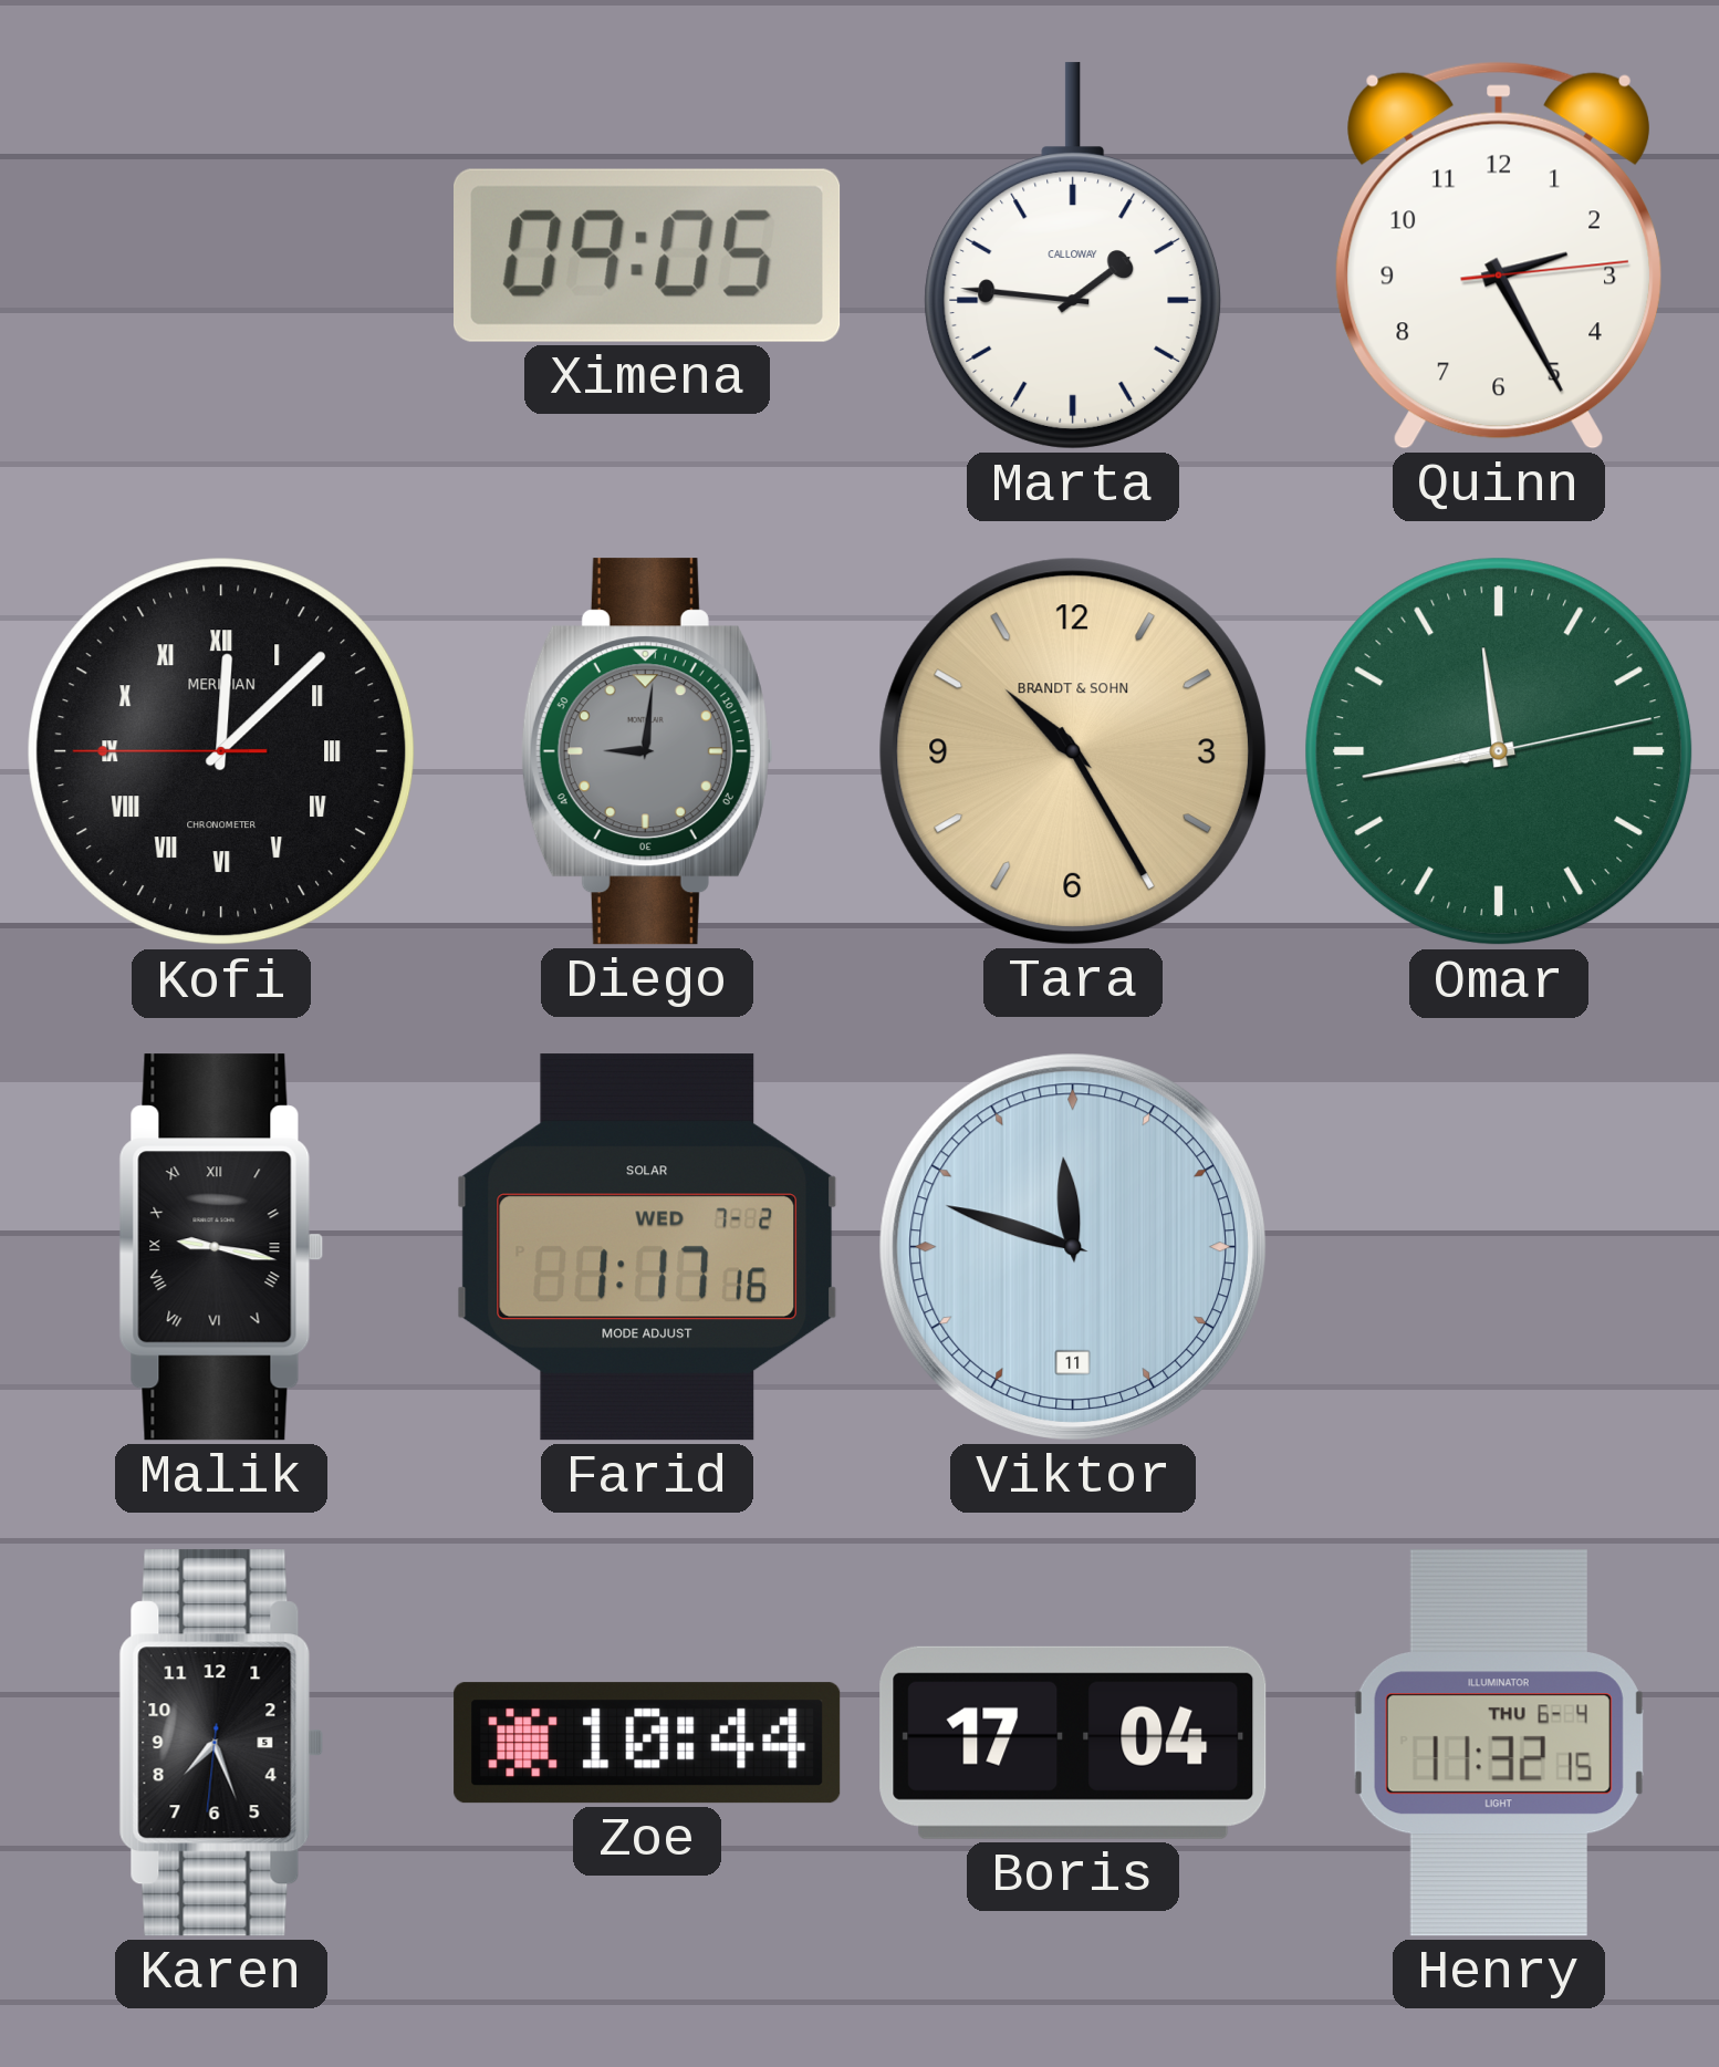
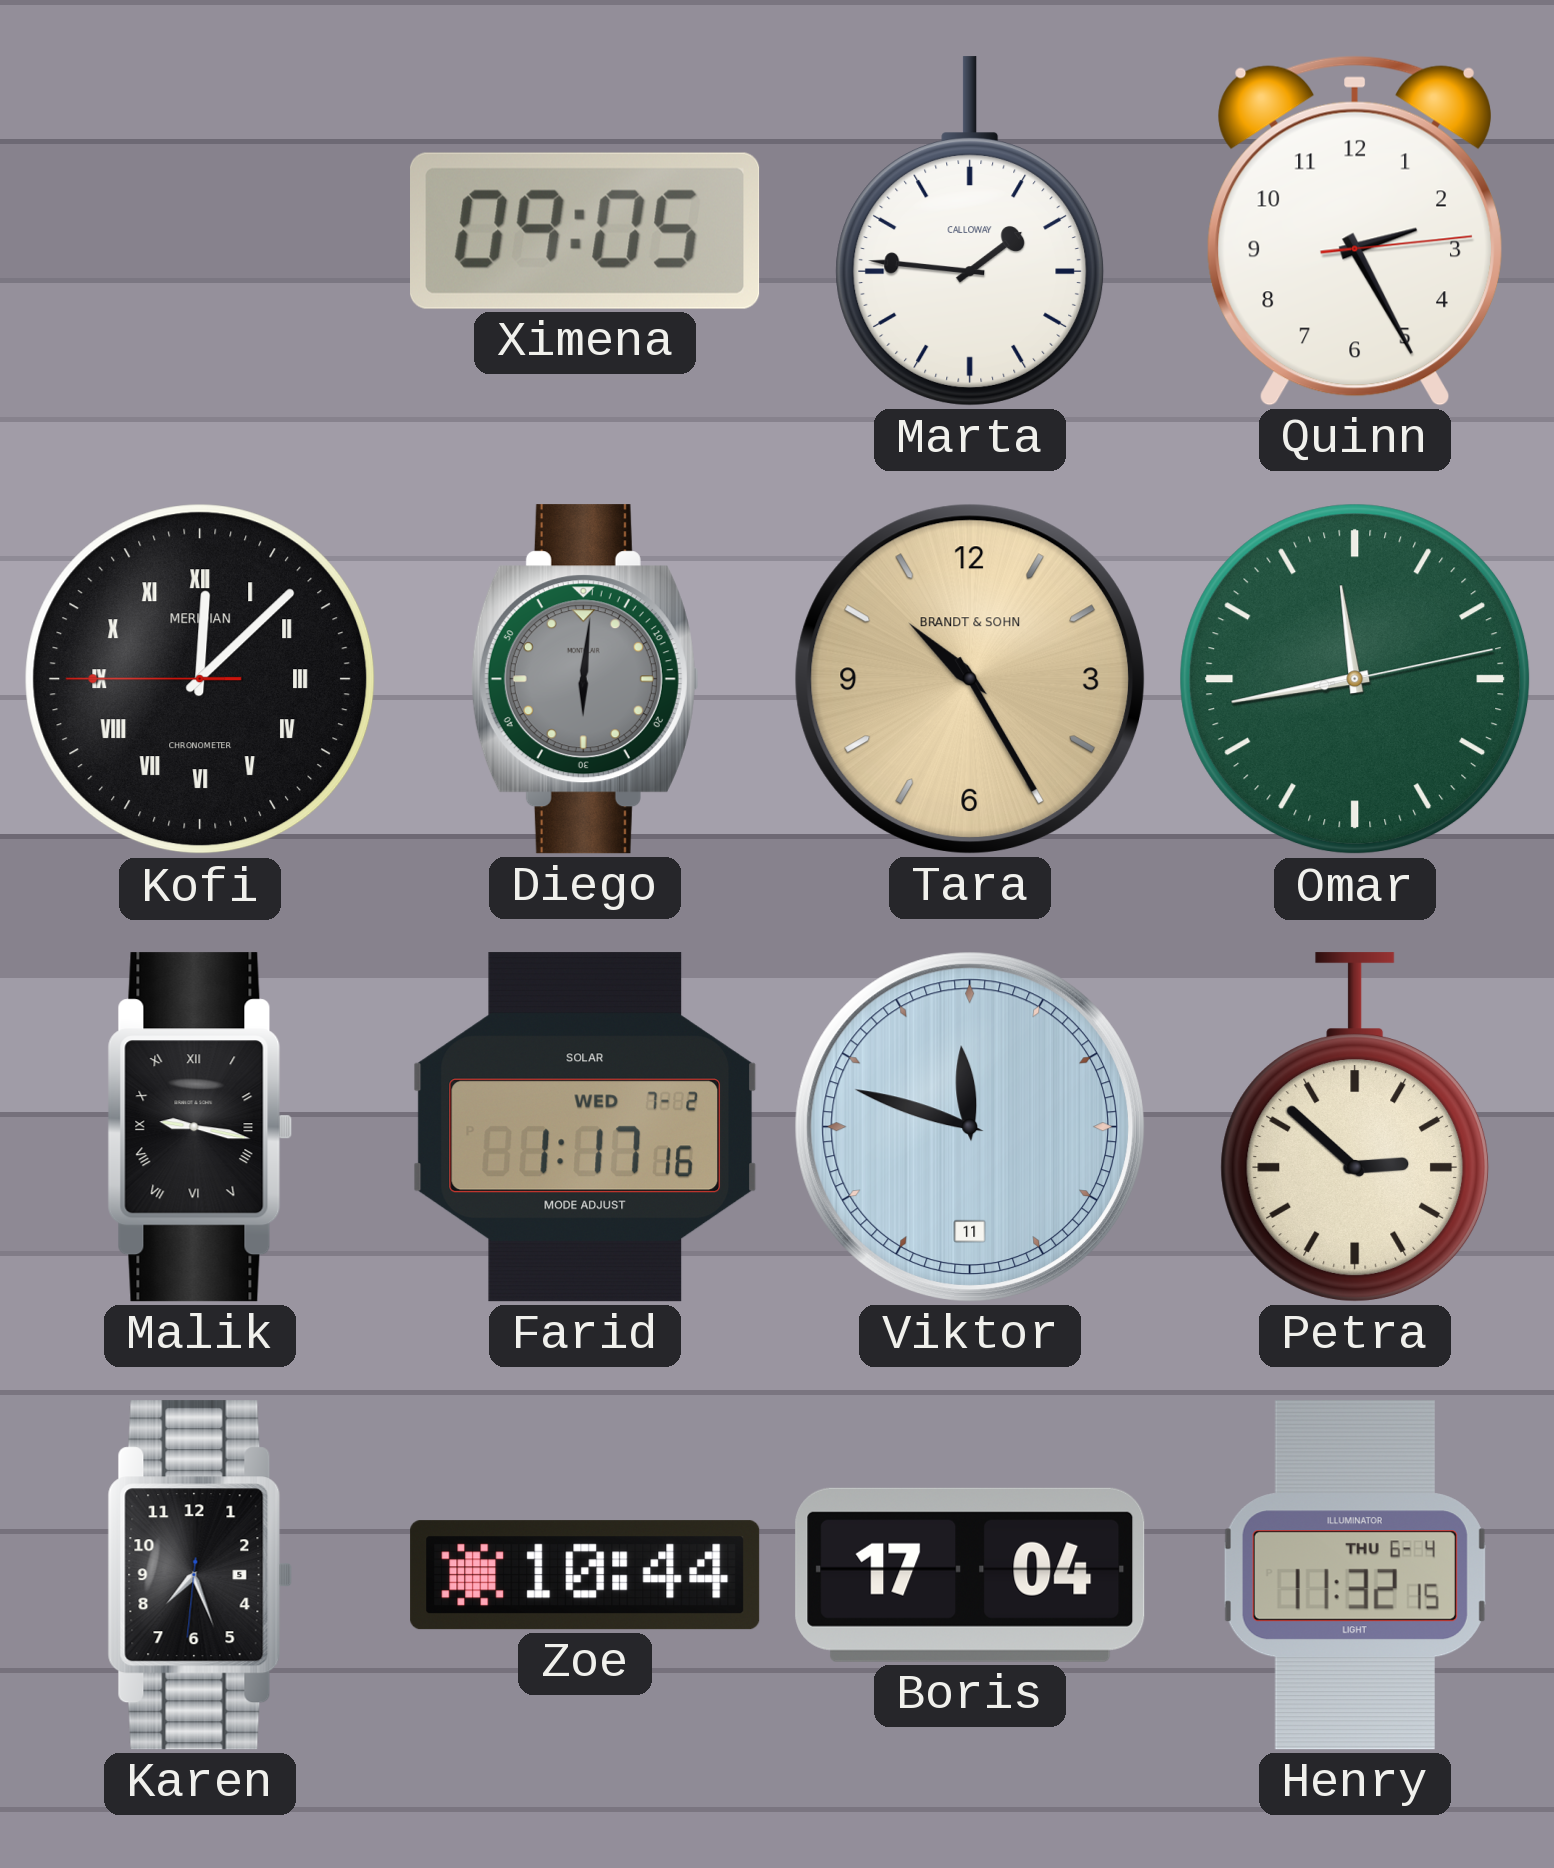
Diego: 9:01 -> 6:01 (585, 679)
Petra: none -> 2:52 (1355, 1127)
